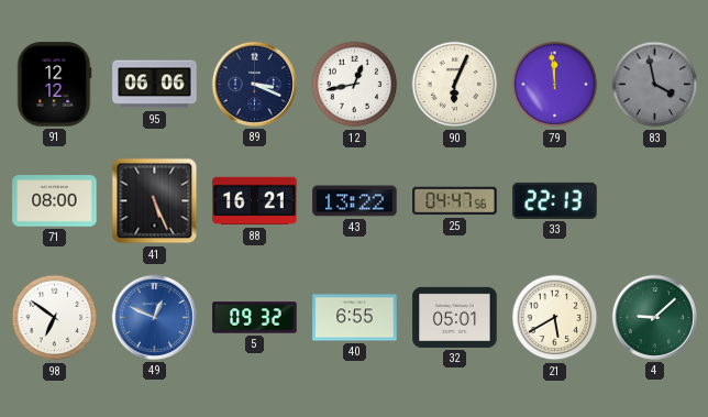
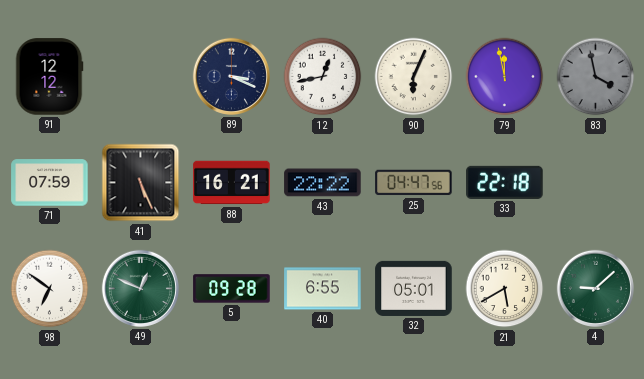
95: 06:06 -> none (155, 85)
79: 11:59 -> 11:58 (505, 77)
71: 08:00 -> 07:59 (50, 183)
43: 13:22 -> 22:22 (323, 183)
33: 22:13 -> 22:18 (505, 182)
49 dial: blue -> green (140, 288)
5: 09:32 -> 09:28 (232, 289)
